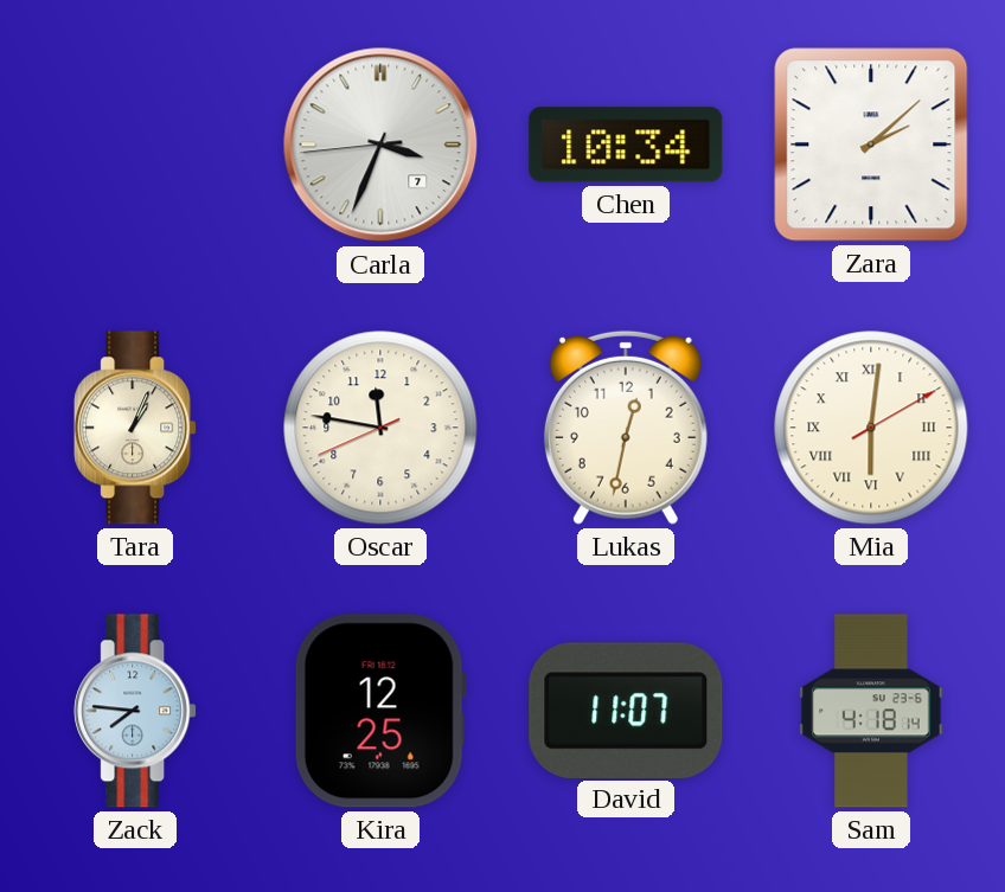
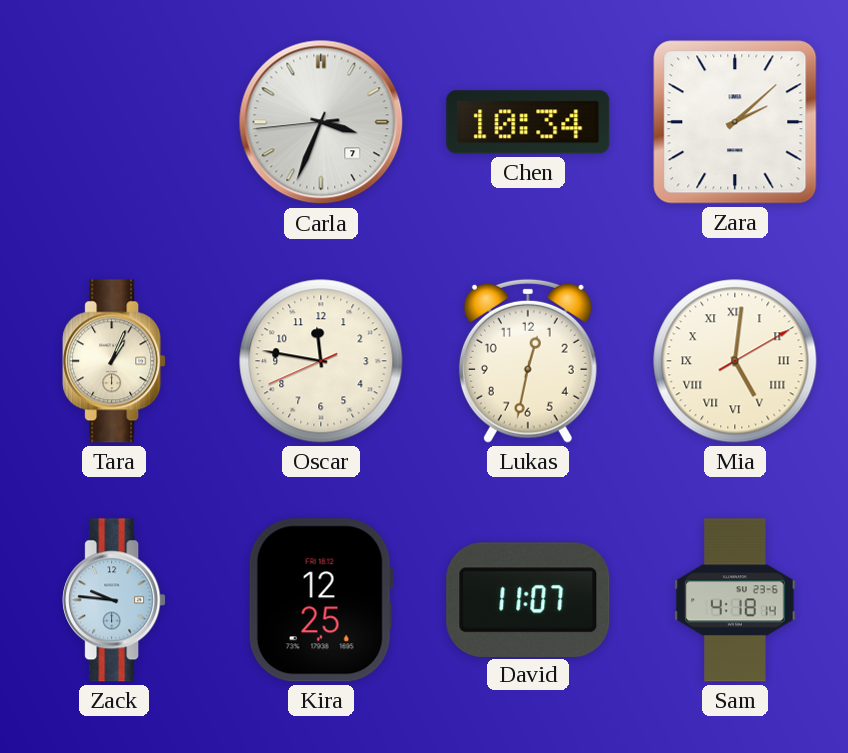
Mia: 6:01 -> 5:01 (735, 361)
Zack: 7:46 -> 9:46 (114, 600)
